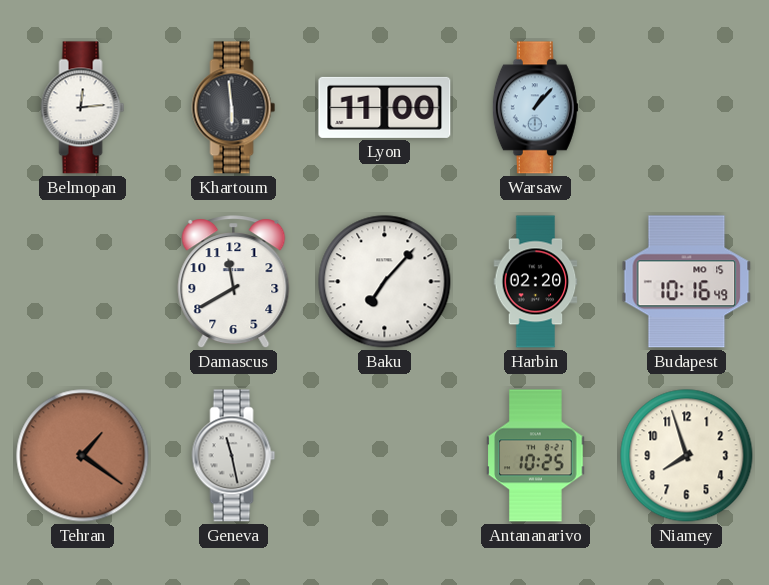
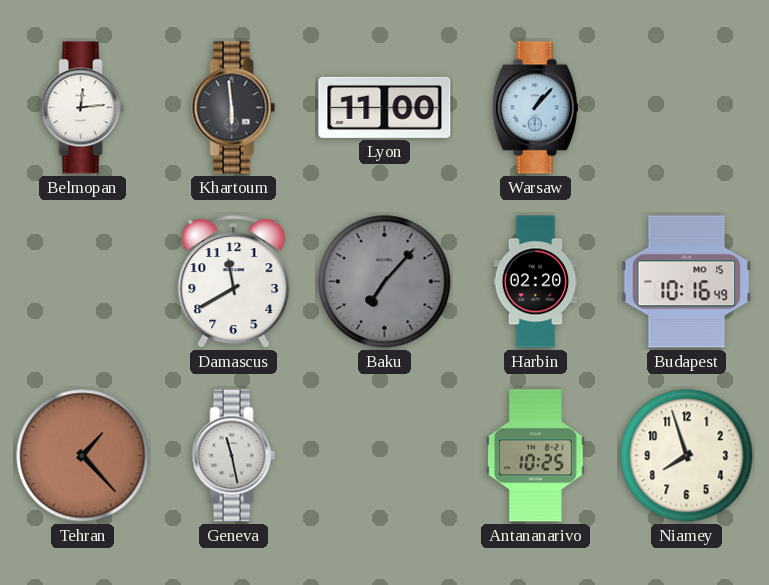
Baku dial: white -> grey (385, 282)
Tehran: 1:21 -> 1:23 (83, 456)
